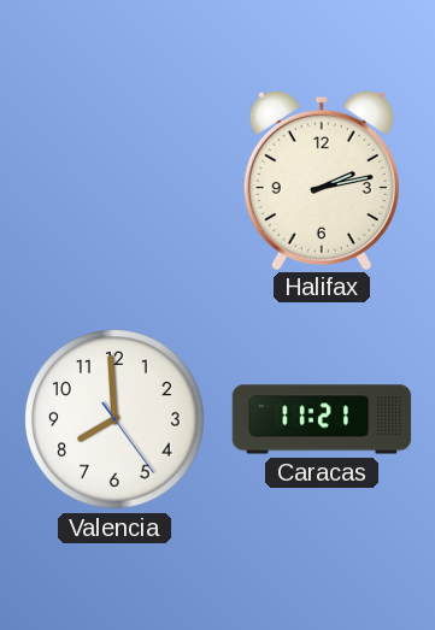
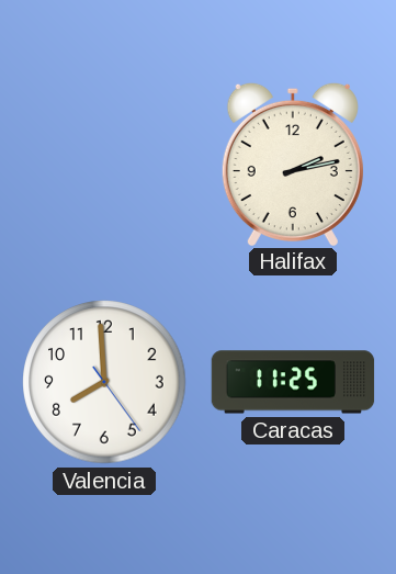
Caracas: 11:21 -> 11:25 (293, 382)
